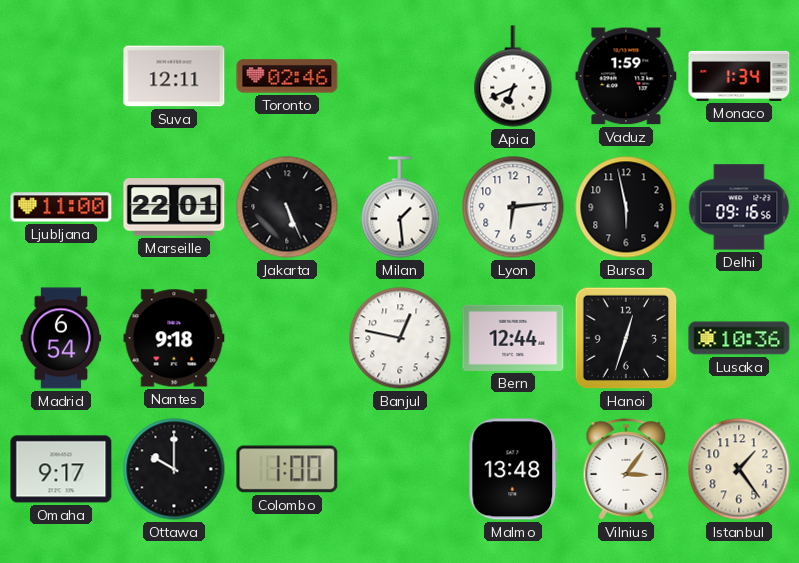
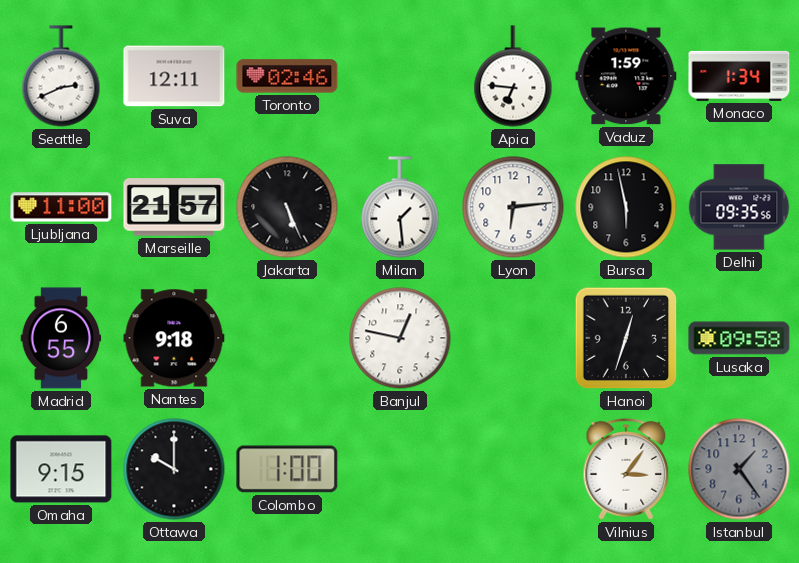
Seattle: none -> 2:41 (61, 76)
Apia: 6:41 -> 6:46 (513, 76)
Marseille: 22:01 -> 21:57 (174, 207)
Delhi: 09:16 -> 09:35 (739, 207)
Madrid: 6:54 -> 6:55 (61, 338)
Bern: 12:44 -> none (513, 338)
Lusaka: 10:36 -> 09:58 (739, 338)
Omaha: 9:17 -> 9:15 (61, 469)
Malmo: 13:48 -> none (513, 469)
Istanbul dial: cream -> grey (739, 469)
